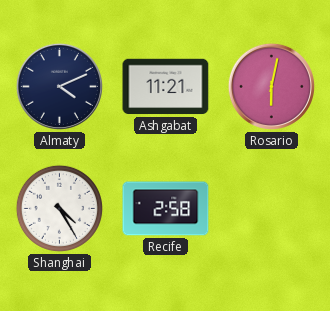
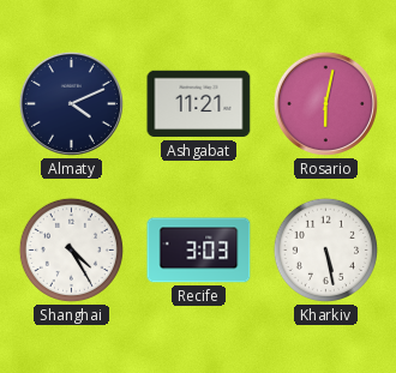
Recife: 2:58 -> 3:03 (199, 251)
Kharkiv: none -> 5:28 (325, 249)
